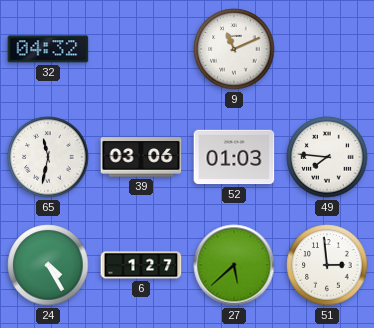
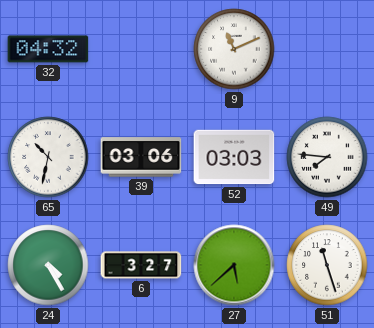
65: 11:32 -> 10:32 (48, 157)
52: 01:03 -> 03:03 (234, 157)
6: 1:27 -> 3:27 (141, 265)
51: 2:59 -> 11:27 (327, 265)
